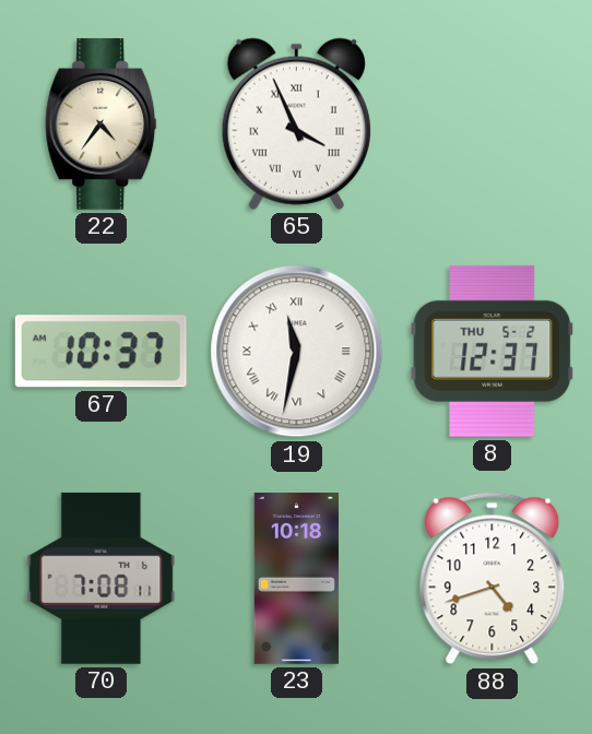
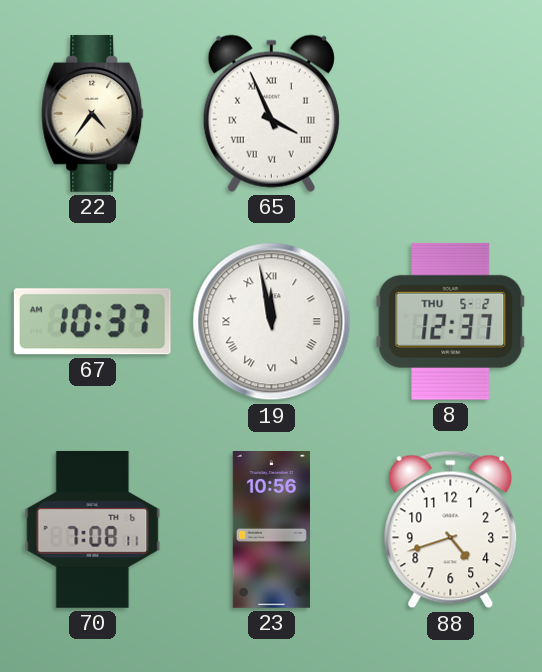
19: 11:32 -> 11:58 (272, 322)
23: 10:18 -> 10:56 (271, 530)
